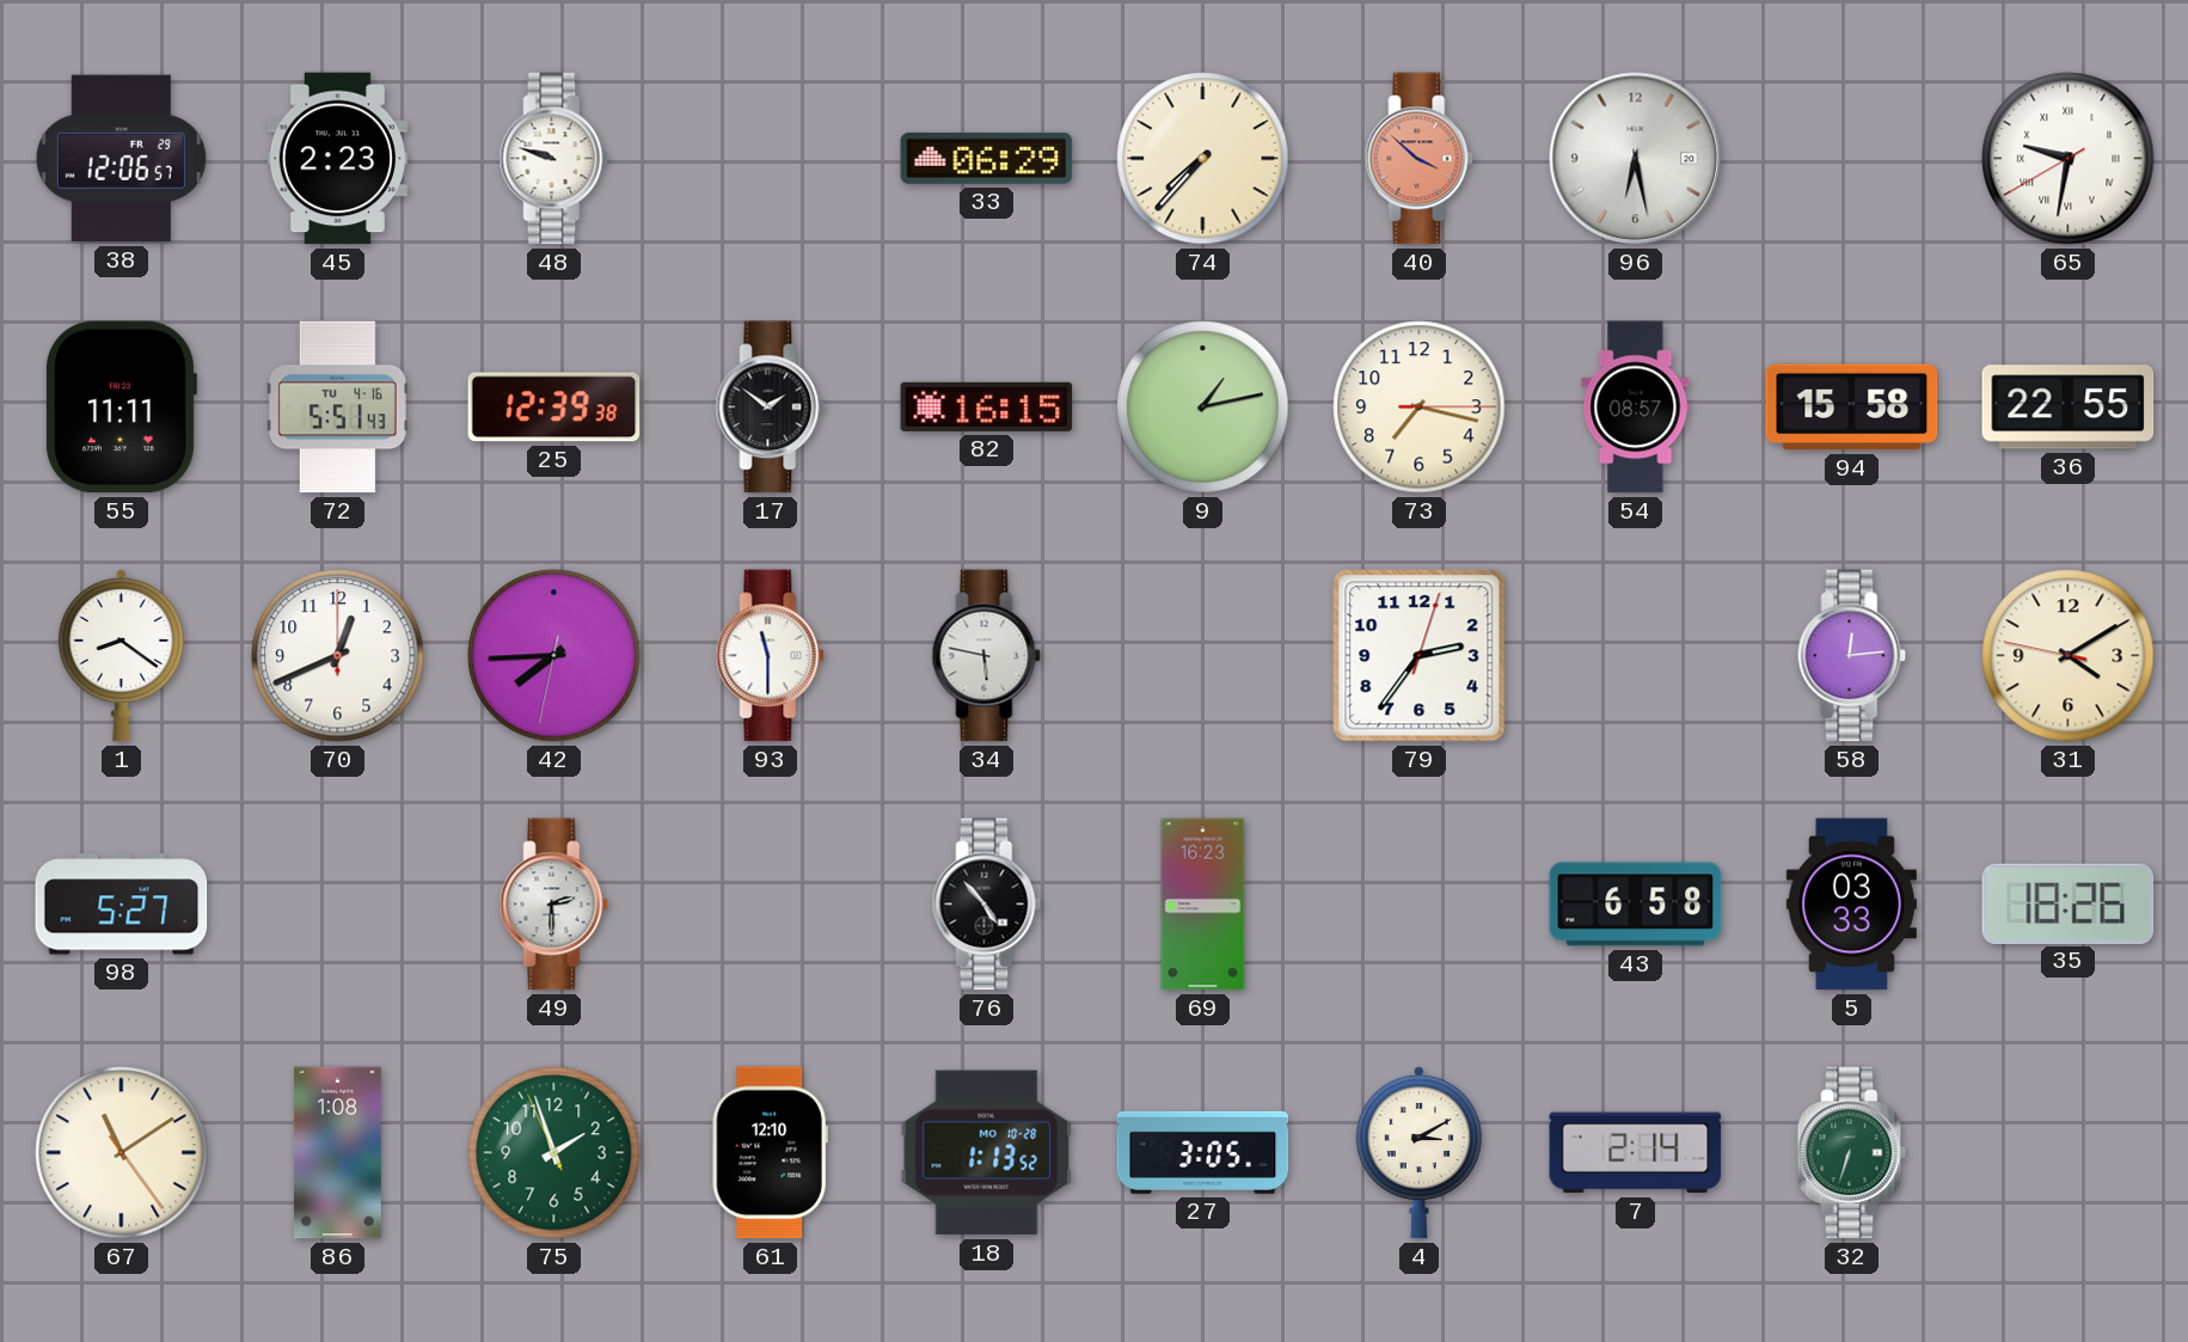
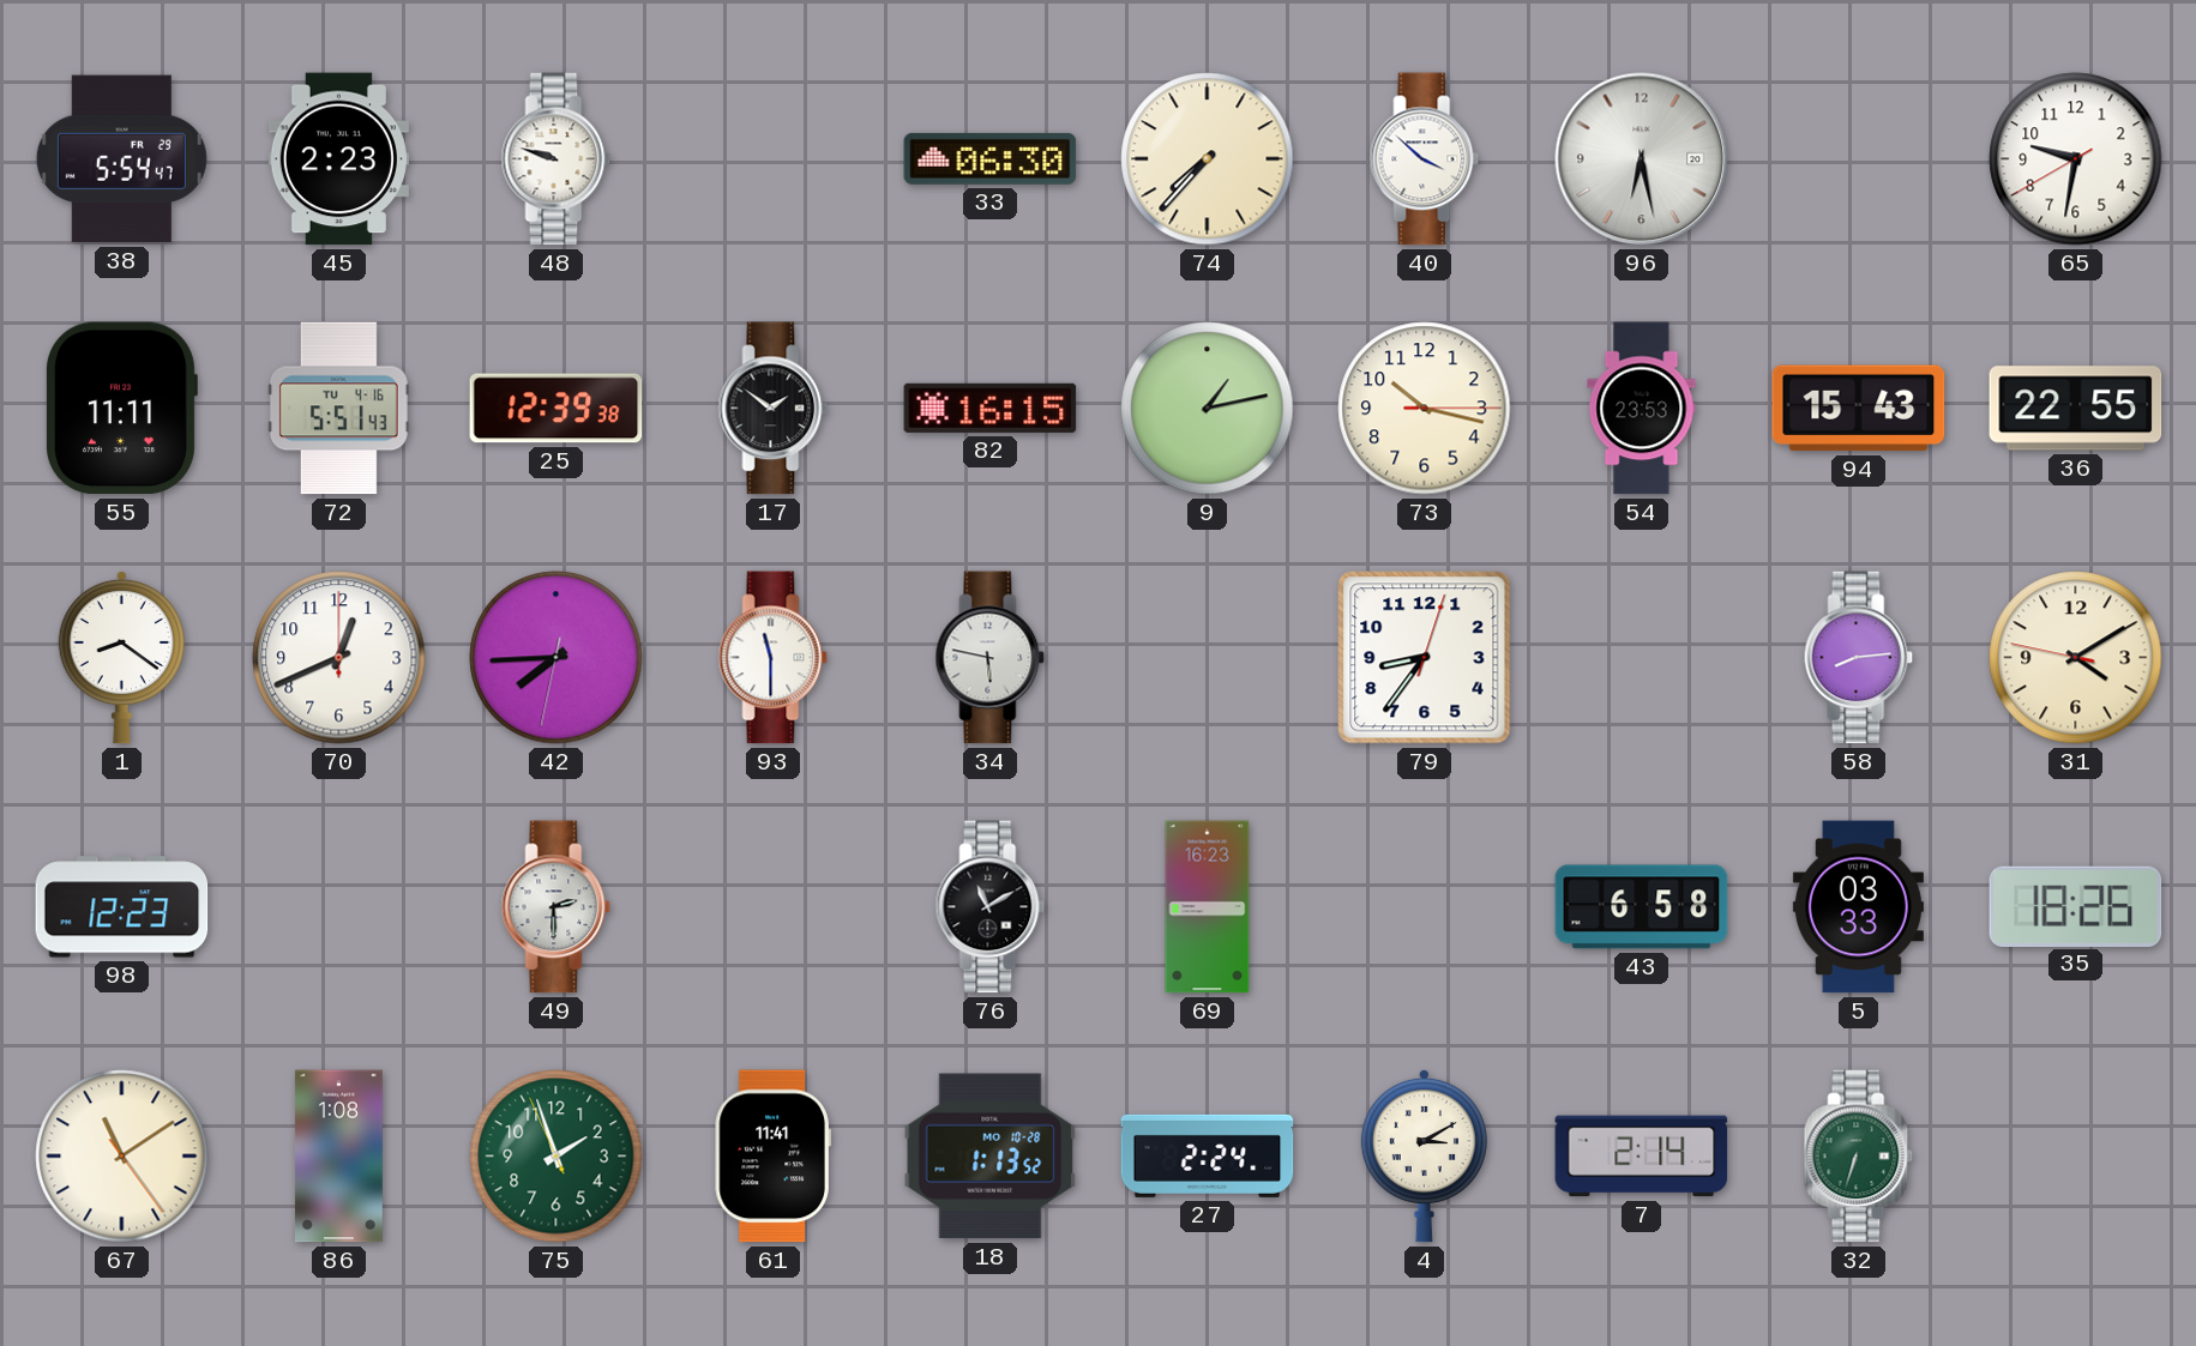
38: 12:06 -> 5:54 (121, 159)
33: 06:29 -> 06:30 (991, 158)
40 dial: salmon -> white (1425, 159)
65 numerals: Roman -> Arabic (2076, 159)
73: 7:17 -> 10:17 (1425, 409)
54: 08:57 -> 23:53 (1642, 409)
94: 15:58 -> 15:43 (1859, 409)
79: 2:36 -> 8:36 (1425, 658)
58: 12:14 -> 8:14 (1859, 658)
98: 5:27 -> 12:23 (122, 907)
76: 4:53 -> 11:10 (991, 907)
61: 12:10 -> 11:41 (772, 1157)
27: 3:05 -> 2:24 (1208, 1155)
